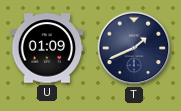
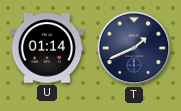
U: 01:09 -> 01:14 (47, 48)
